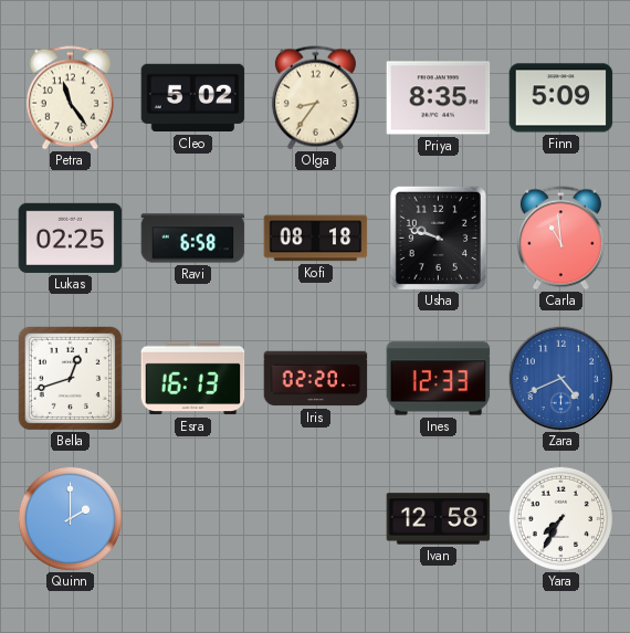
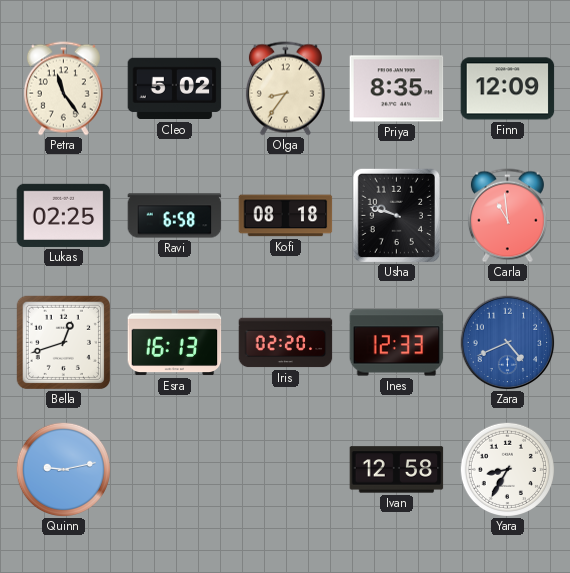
Finn: 5:09 -> 12:09 (508, 89)
Quinn: 2:00 -> 9:13 (63, 469)
Yara: 7:35 -> 8:35 (507, 469)
